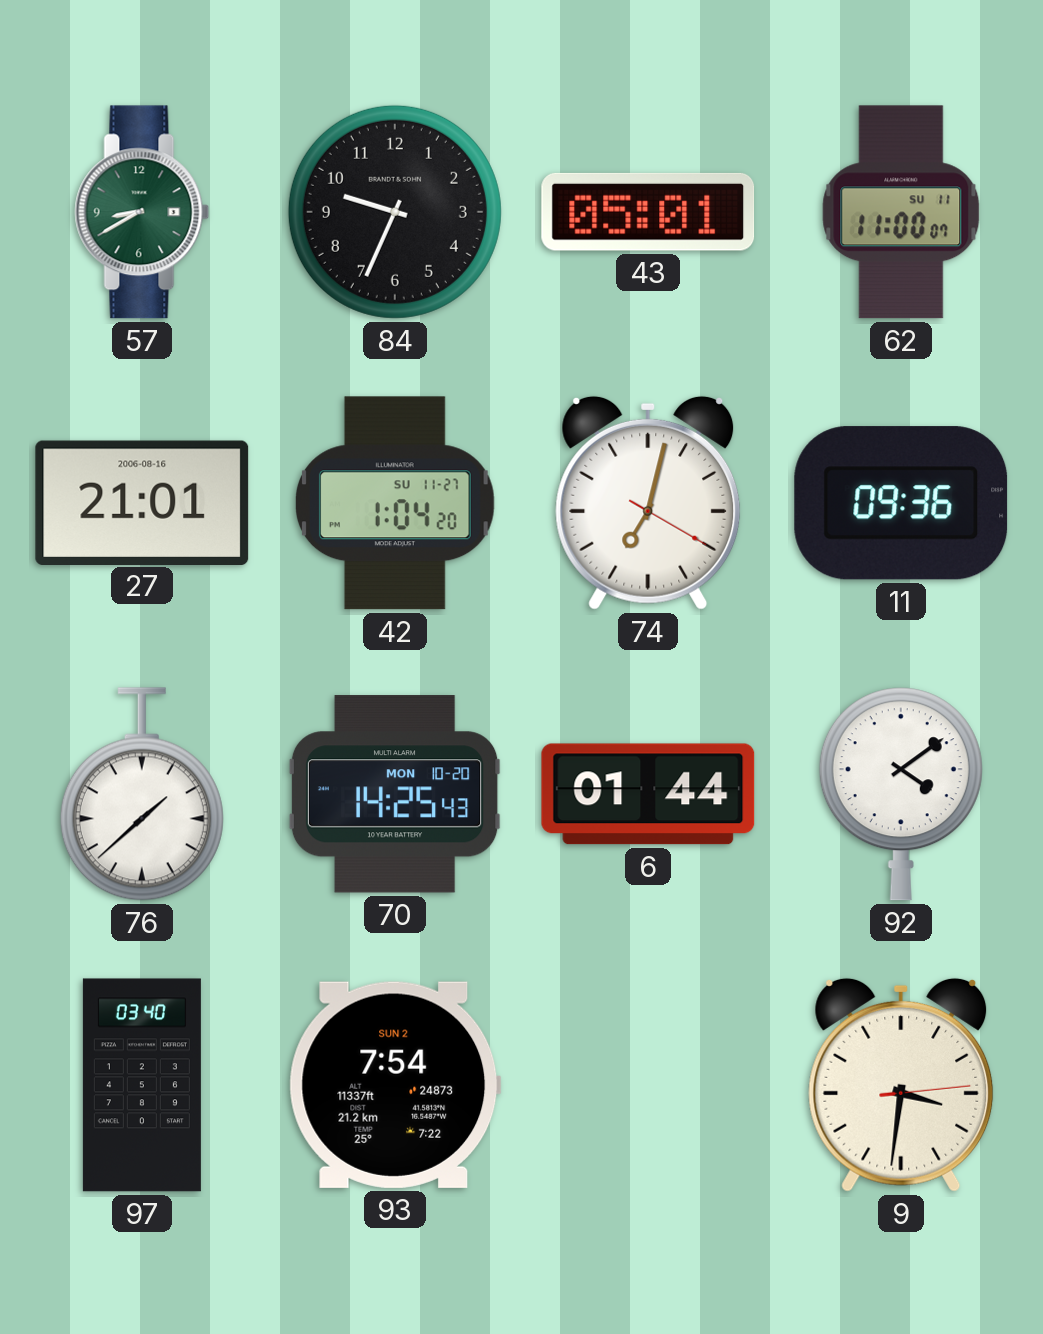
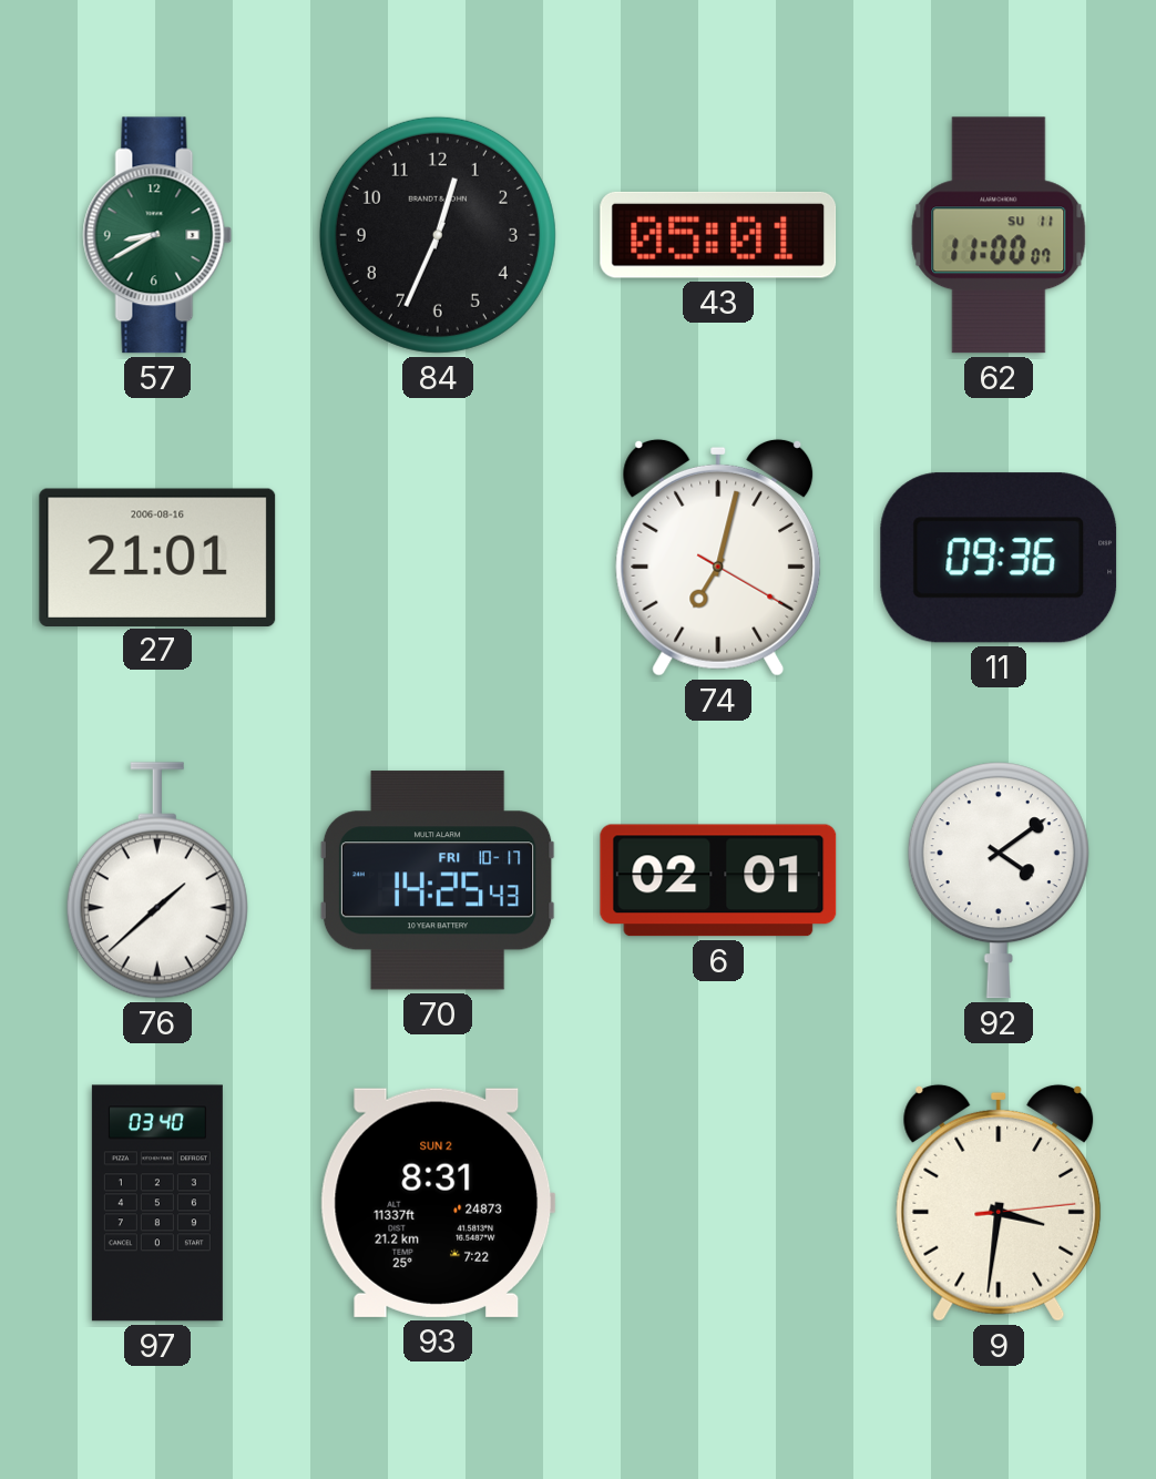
84: 9:34 -> 12:34 (438, 235)
42: 1:04 -> none (395, 503)
70 date: MON 10-20 -> FRI 10-17 (438, 880)
6: 01:44 -> 02:01 (718, 880)
93: 7:54 -> 8:31 (438, 1203)
